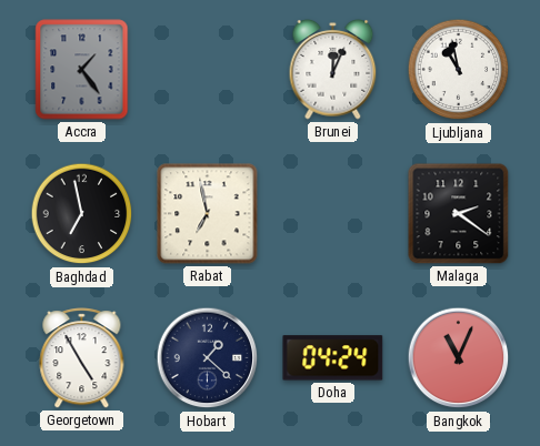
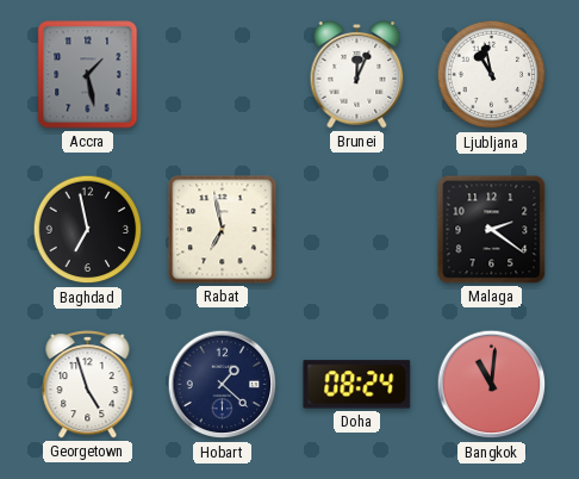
Accra: 1:24 -> 1:28 (88, 75)
Georgetown: 4:55 -> 4:57 (88, 385)
Doha: 04:24 -> 08:24 (357, 385)
Bangkok: 11:04 -> 11:01 (492, 385)
